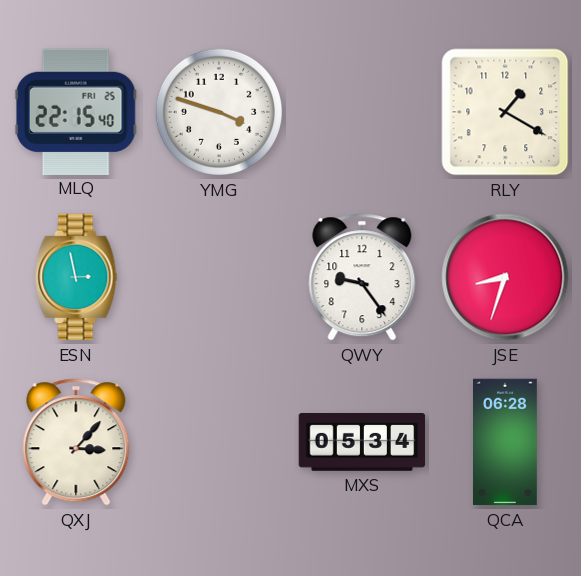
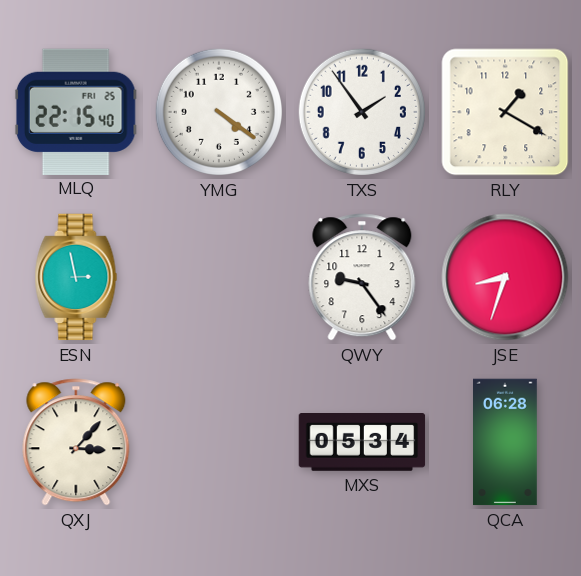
YMG: 3:48 -> 4:21 (219, 112)
TXS: none -> 1:54 (362, 112)
